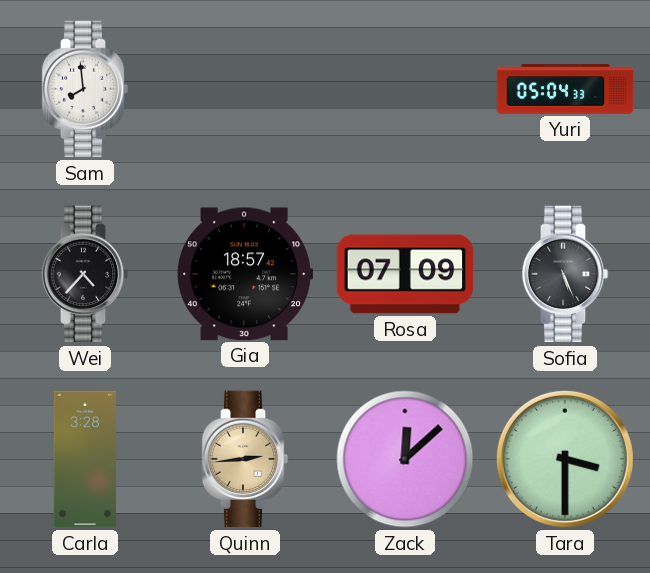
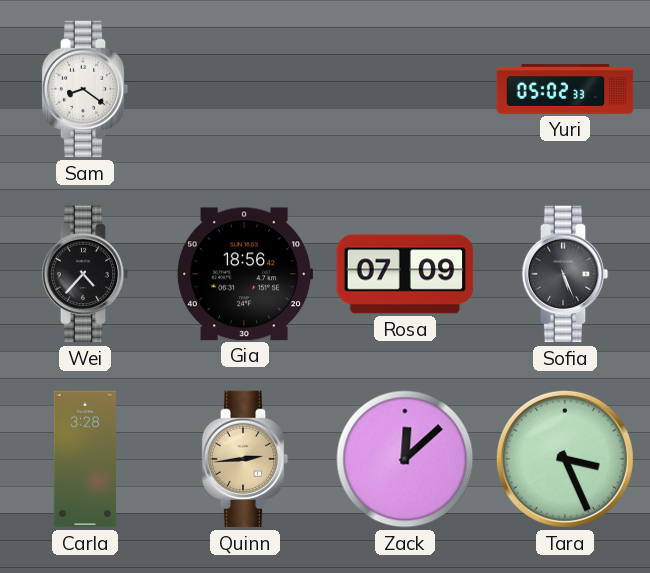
Sam: 7:59 -> 8:21 (85, 89)
Yuri: 05:04 -> 05:02 (565, 89)
Gia: 18:57 -> 18:56 (245, 274)
Tara: 3:30 -> 3:26 (565, 459)
